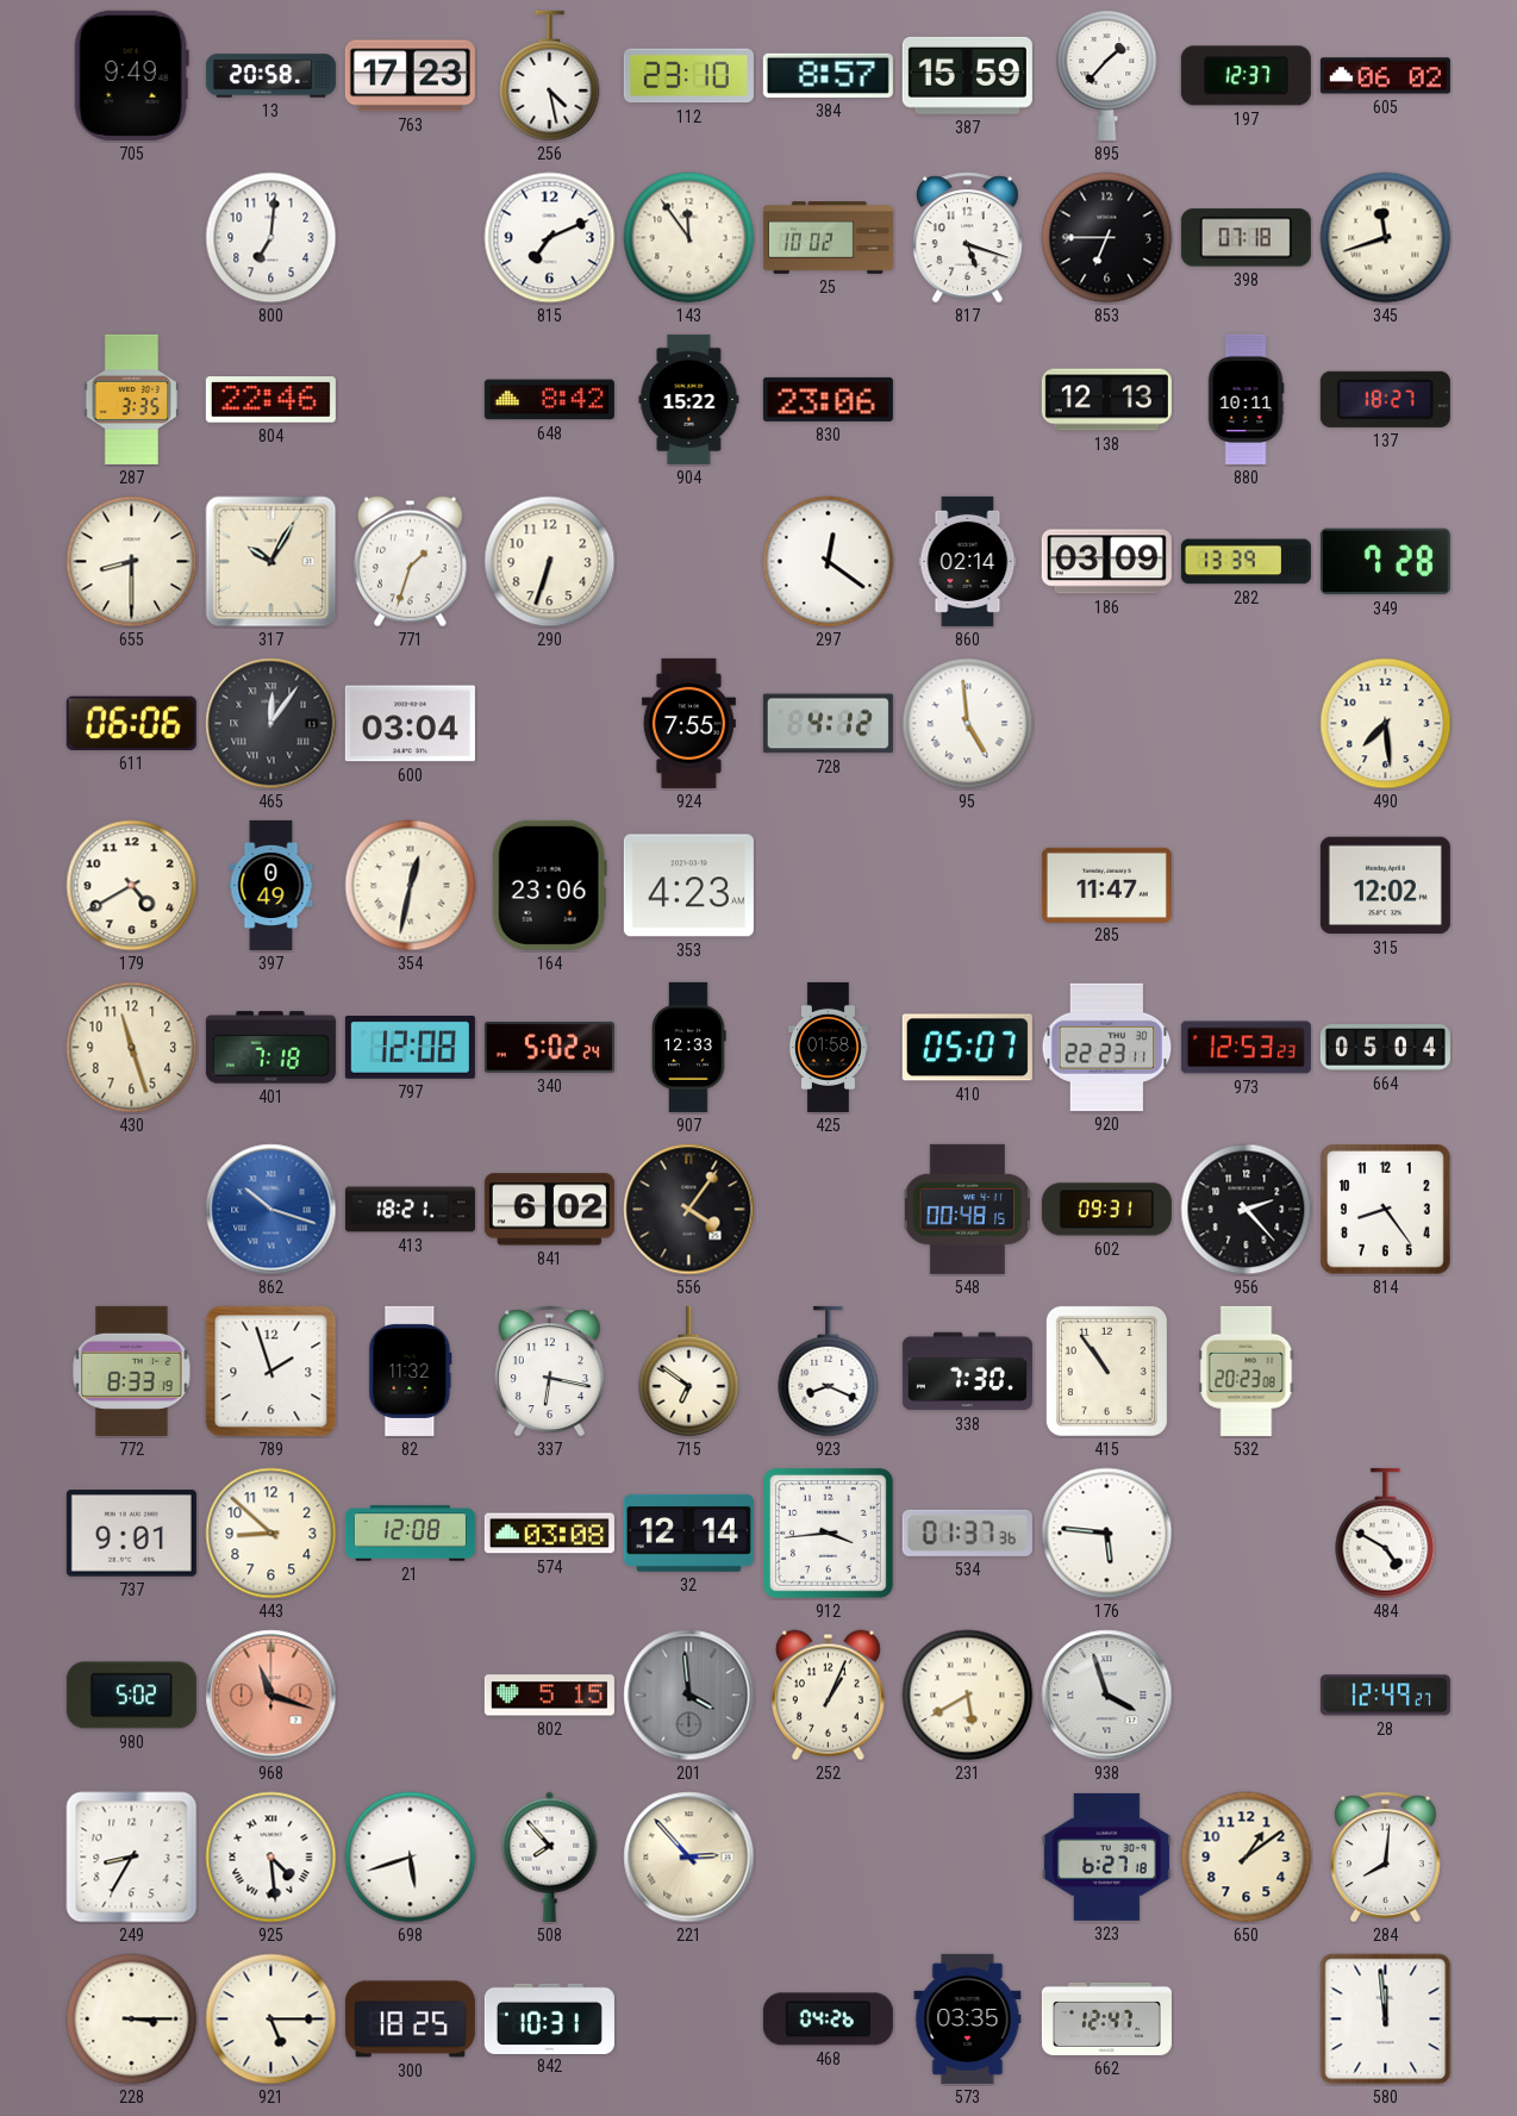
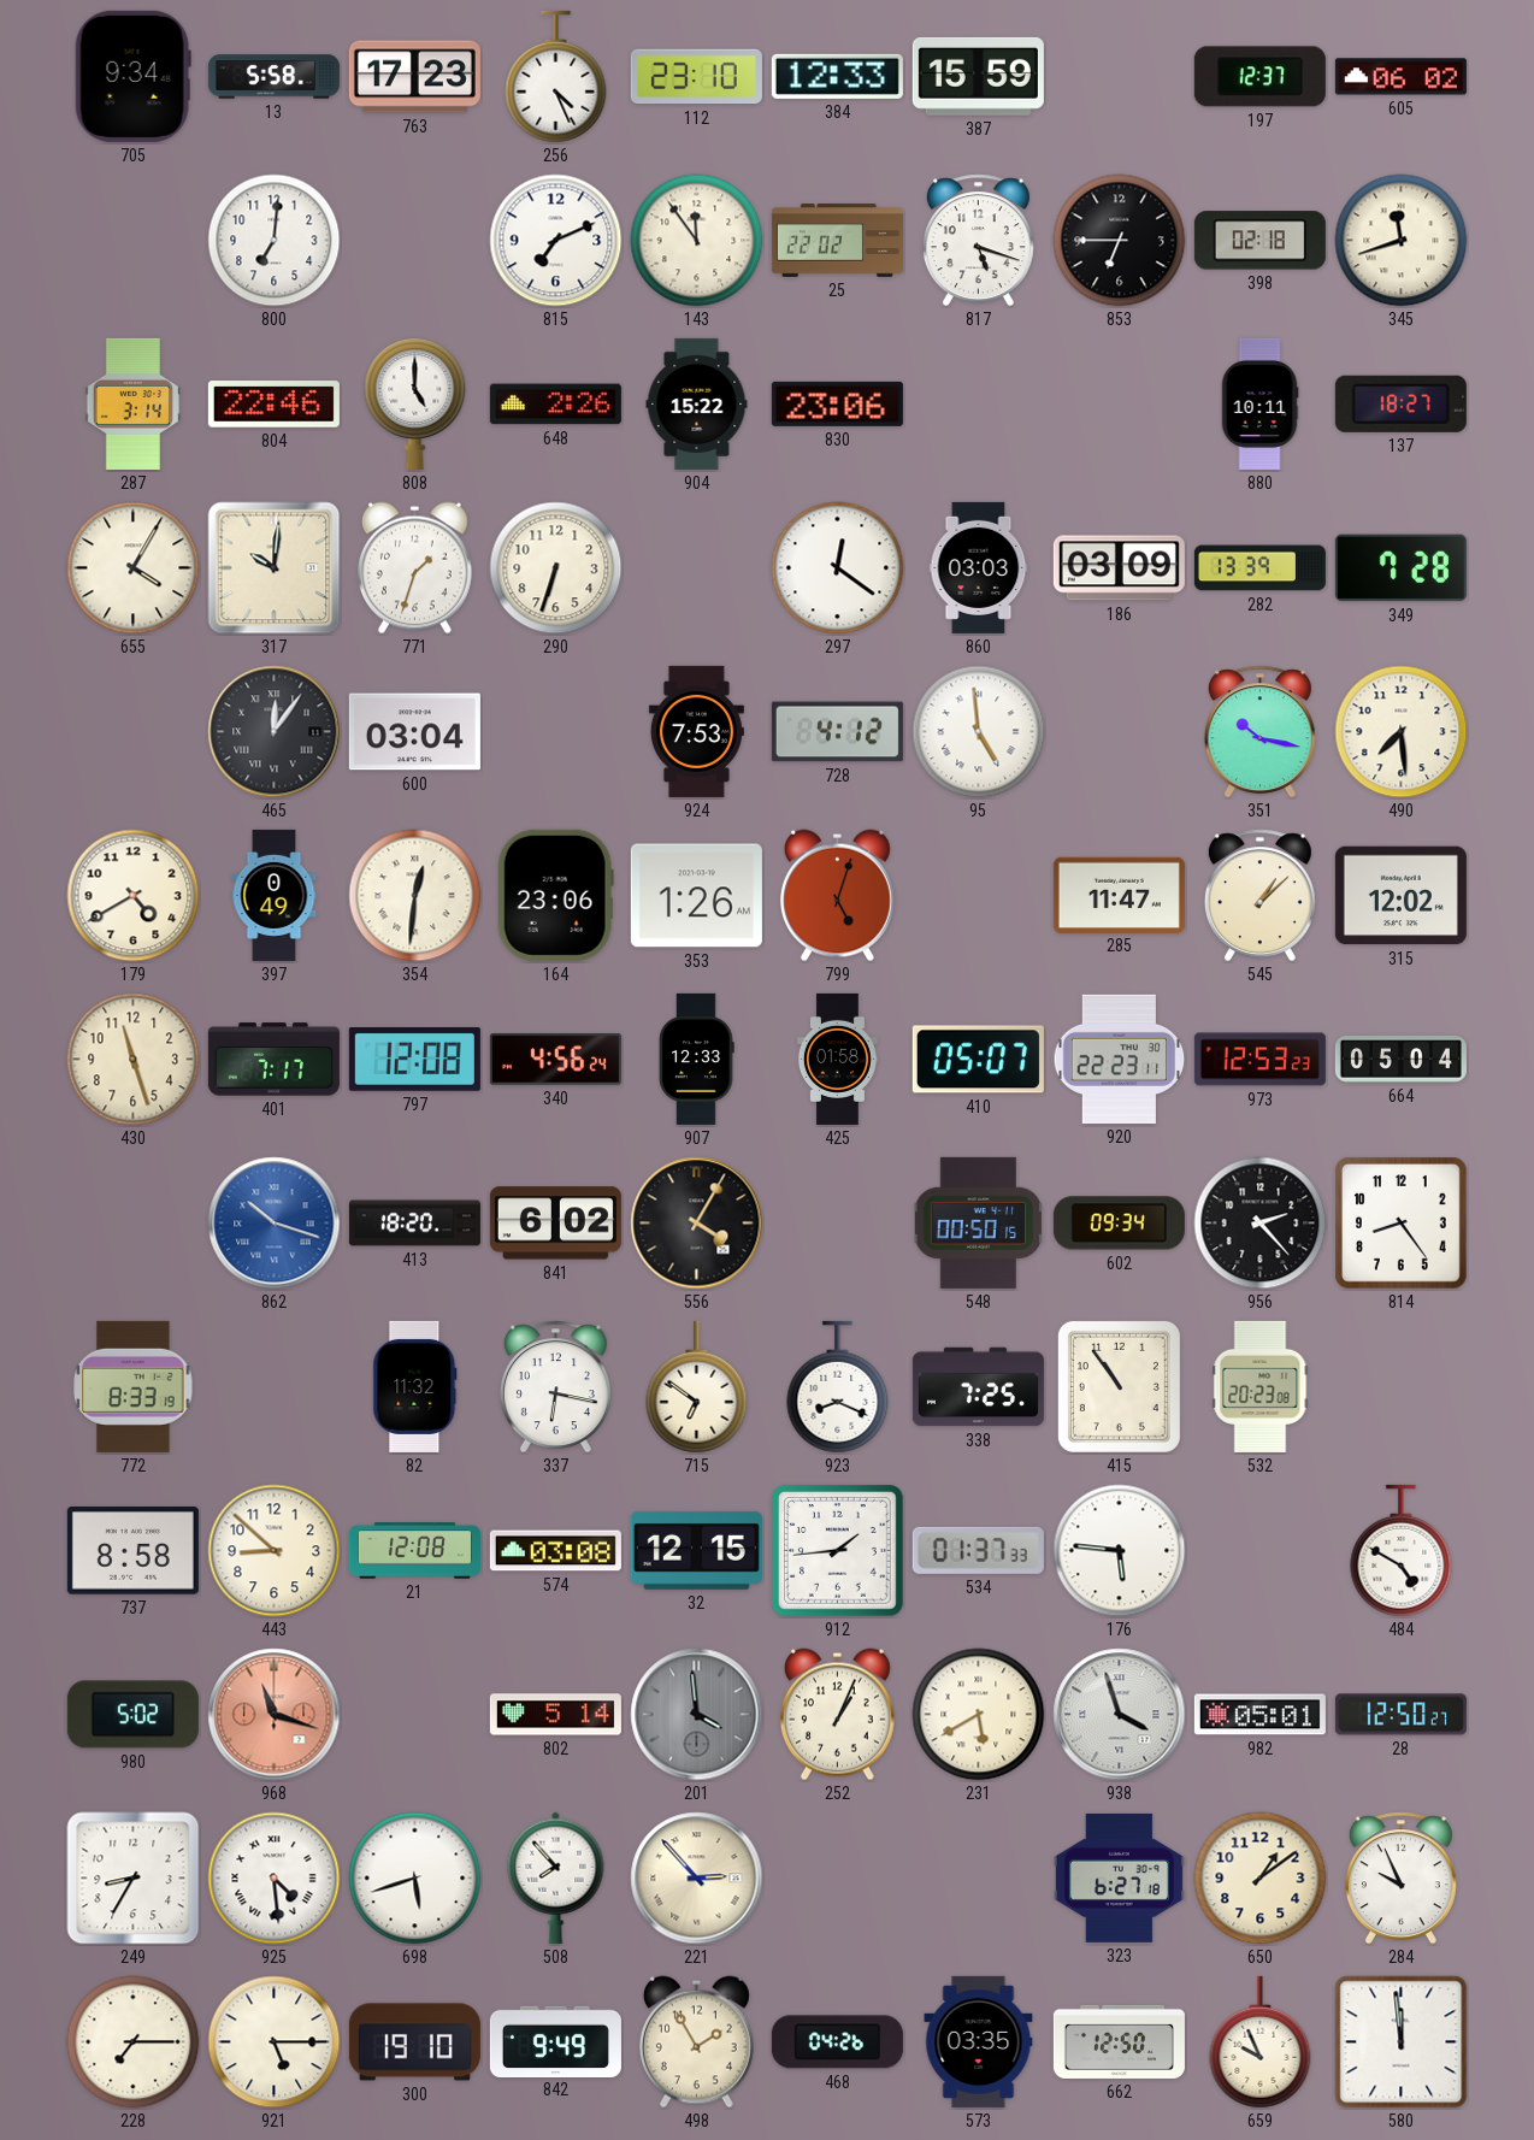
705: 9:49 -> 9:34 (132, 76)
13: 20:58 -> 5:58 (273, 77)
256: 4:28 -> 4:26 (556, 77)
384: 8:57 -> 12:33 (837, 76)
895: 1:37 -> none (1107, 75)
25: 10:02 -> 22:02 (837, 241)
398: 07:18 -> 02:18 (1259, 241)
287: 3:35 -> 3:14 (132, 403)
808: none -> 5:00 (415, 403)
648: 8:42 -> 2:26 (555, 405)
138: 12:13 -> none (1106, 400)
655: 8:30 -> 4:05 (134, 568)
317: 10:05 -> 10:01 (275, 568)
860: 02:14 -> 03:03 (979, 567)
611: 06:06 -> none (131, 723)
924: 7:55 -> 7:53 (696, 731)
351: none -> 10:17 (1259, 732)
354: 12:32 -> 12:31 (415, 896)
353: 4:23 -> 1:26 (696, 896)
799: none -> 5:03 (837, 896)
545: none -> 1:08 (1259, 896)
401: 7:18 -> 7:17 (273, 1060)
340: 5:02 -> 4:56 (555, 1060)
413: 18:21 -> 18:20 (414, 1224)
556: 4:06 -> 4:05 (697, 1224)
548: 00:48 -> 00:50 (979, 1222)
602: 09:31 -> 09:34 (1119, 1224)
789: 1:57 -> none (271, 1372)
338: 7:30 -> 7:25 (978, 1387)
737: 9:01 -> 8:58 (132, 1551)
32: 12:14 -> 12:15 (696, 1550)
912: 3:44 -> 1:44 (838, 1551)
534: 01:37:36 -> 01:37:33 (978, 1550)
802: 5:15 -> 5:14 (555, 1715)
982: none -> 05:01 (1259, 1715)
28: 12:49 -> 12:50 (1400, 1715)
284: 8:01 -> 9:56 (1400, 1879)
228: 3:15 -> 7:15 (134, 2042)
300: 18:25 -> 19:10 (414, 2042)
842: 10:31 -> 9:49 (555, 2041)
498: none -> 1:55 (696, 2042)
662: 12:47 -> 12:50 (1119, 2041)
659: none -> 9:56 (1261, 2042)
